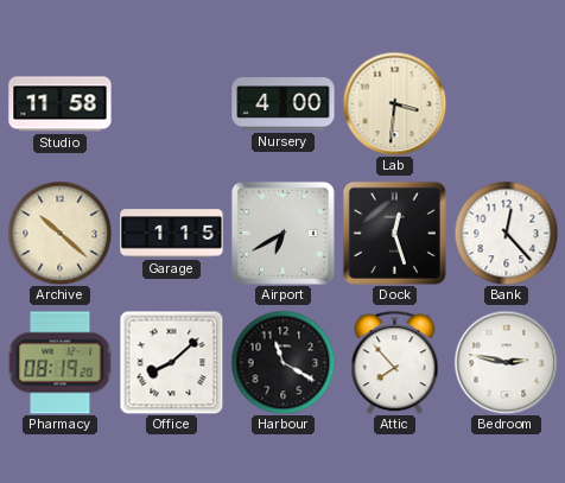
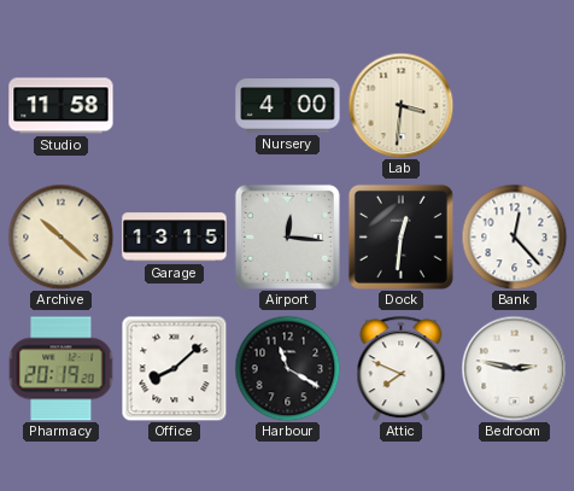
Garage: 1:15 -> 13:15 (175, 238)
Airport: 6:40 -> 12:16 (287, 236)
Dock: 12:27 -> 12:31 (400, 236)
Pharmacy: 08:19 -> 20:19 (60, 369)
Attic: 7:53 -> 7:49 (402, 368)
